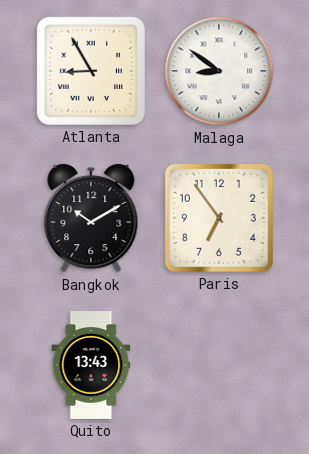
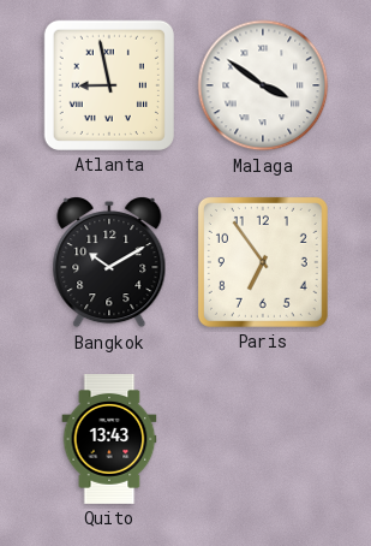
Atlanta: 8:55 -> 8:58 (109, 85)
Malaga: 8:51 -> 3:51 (263, 85)
